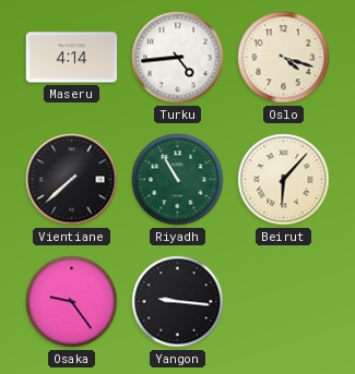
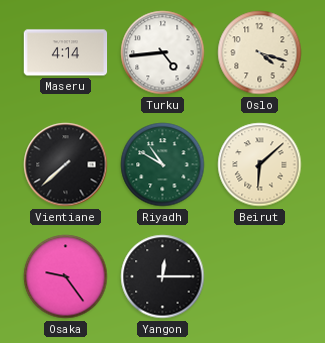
Riyadh: 10:55 -> 10:50 (163, 165)
Beirut: 6:07 -> 6:08 (260, 165)
Yangon: 9:16 -> 12:15 (163, 277)
